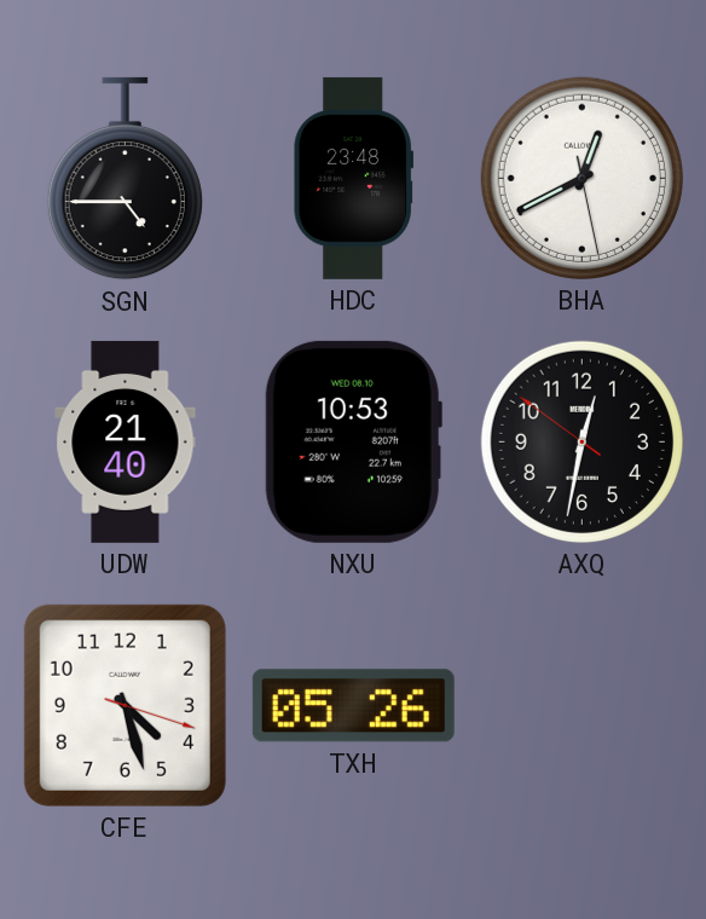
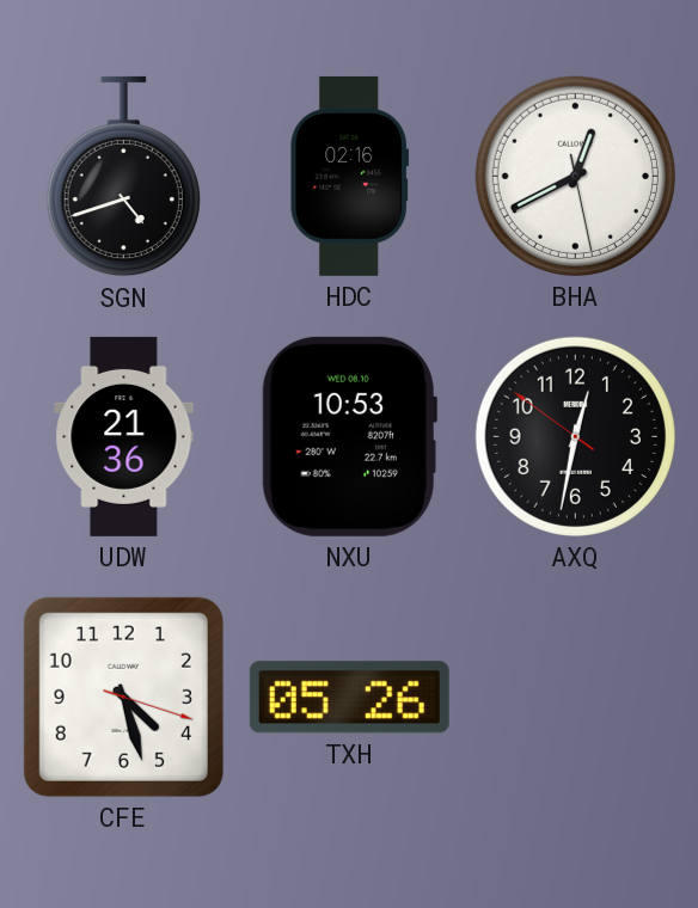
SGN: 4:45 -> 4:42 (123, 177)
HDC: 23:48 -> 02:16 (349, 176)
UDW: 21:40 -> 21:36 (124, 436)
